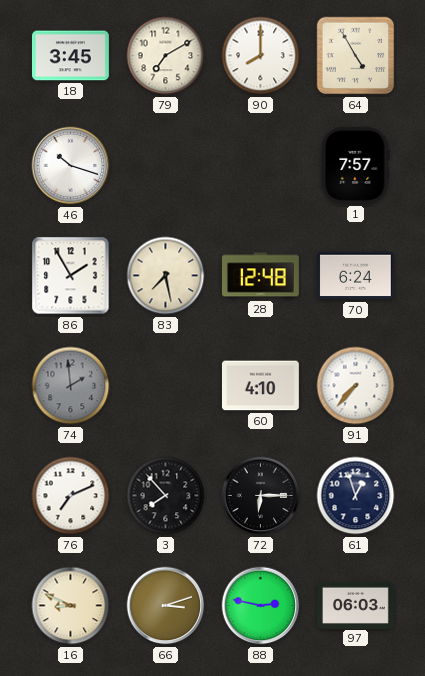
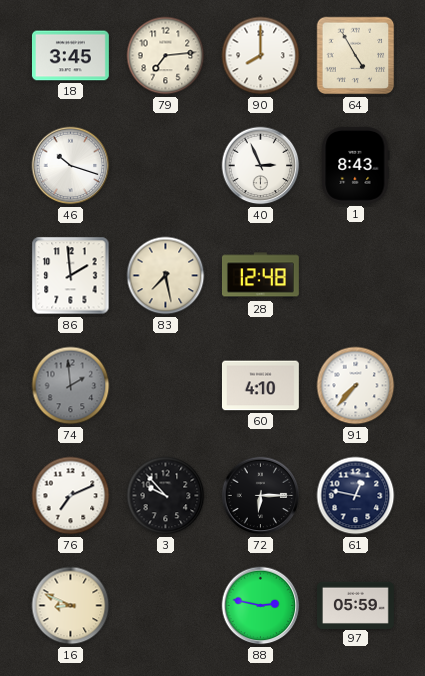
79: 7:10 -> 7:14 (166, 56)
40: none -> 2:56 (261, 166)
1: 7:57 -> 8:43 (356, 165)
86: 1:55 -> 1:59 (71, 276)
70: 6:24 -> none (355, 276)
3: 7:53 -> 9:53 (166, 496)
61: 12:57 -> 12:47 (356, 496)
66: 3:12 -> none (166, 606)
97: 06:03 -> 05:59 (356, 605)
